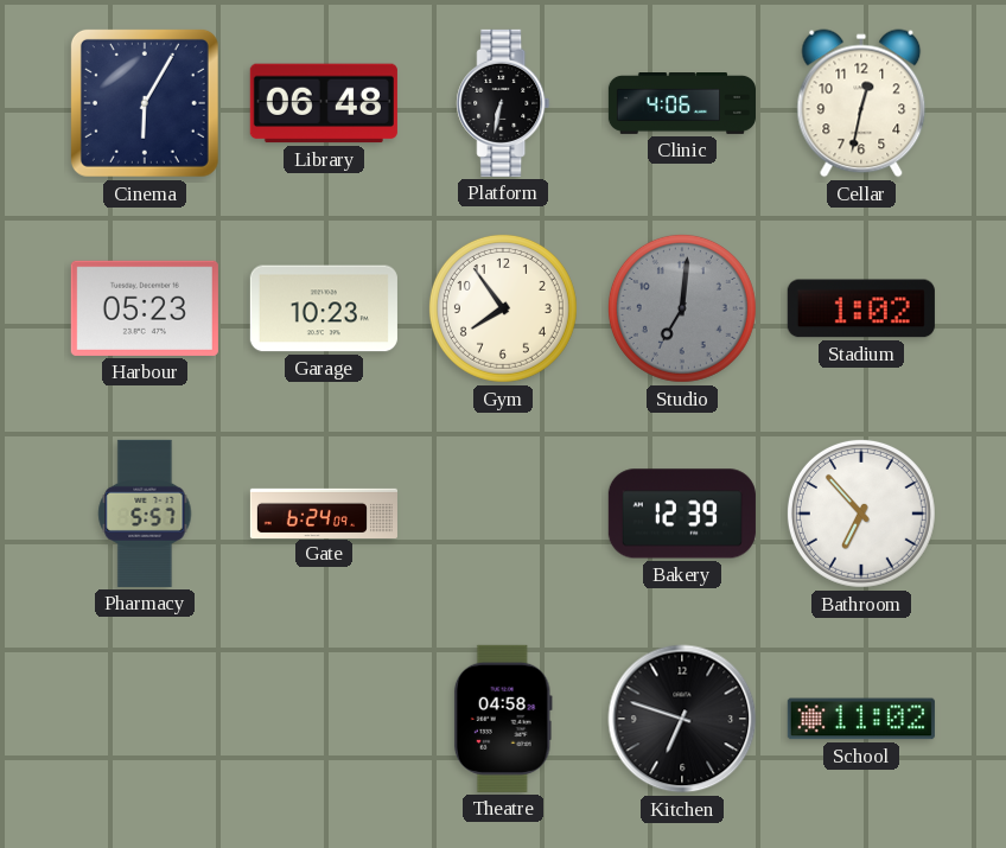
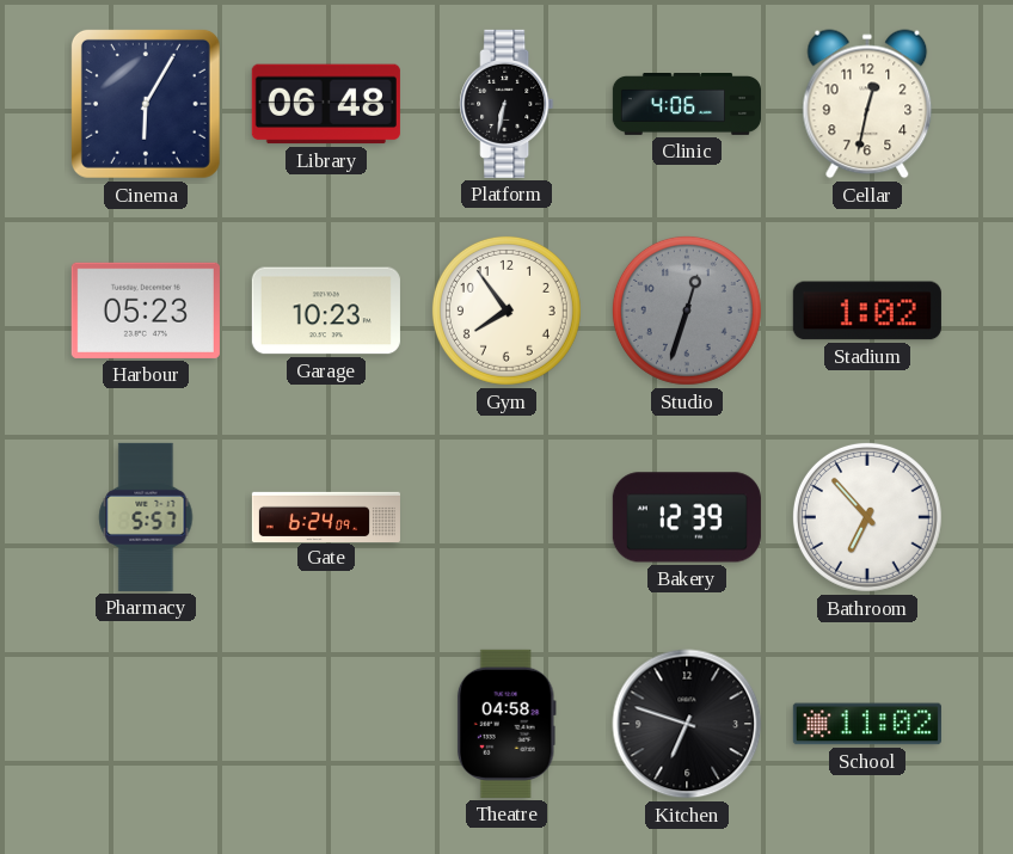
Studio: 7:01 -> 12:33 (687, 311)
